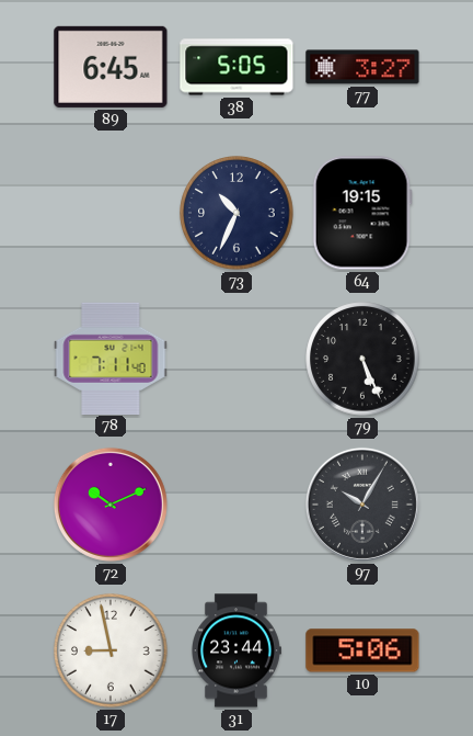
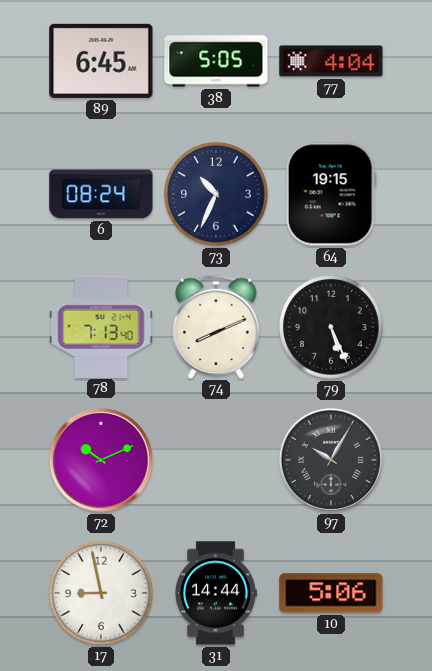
77: 3:27 -> 4:04 (331, 61)
6: none -> 08:24 (101, 194)
78: 7:11 -> 7:13 (101, 326)
74: none -> 8:11 (216, 326)
31: 23:44 -> 14:44 (216, 593)
